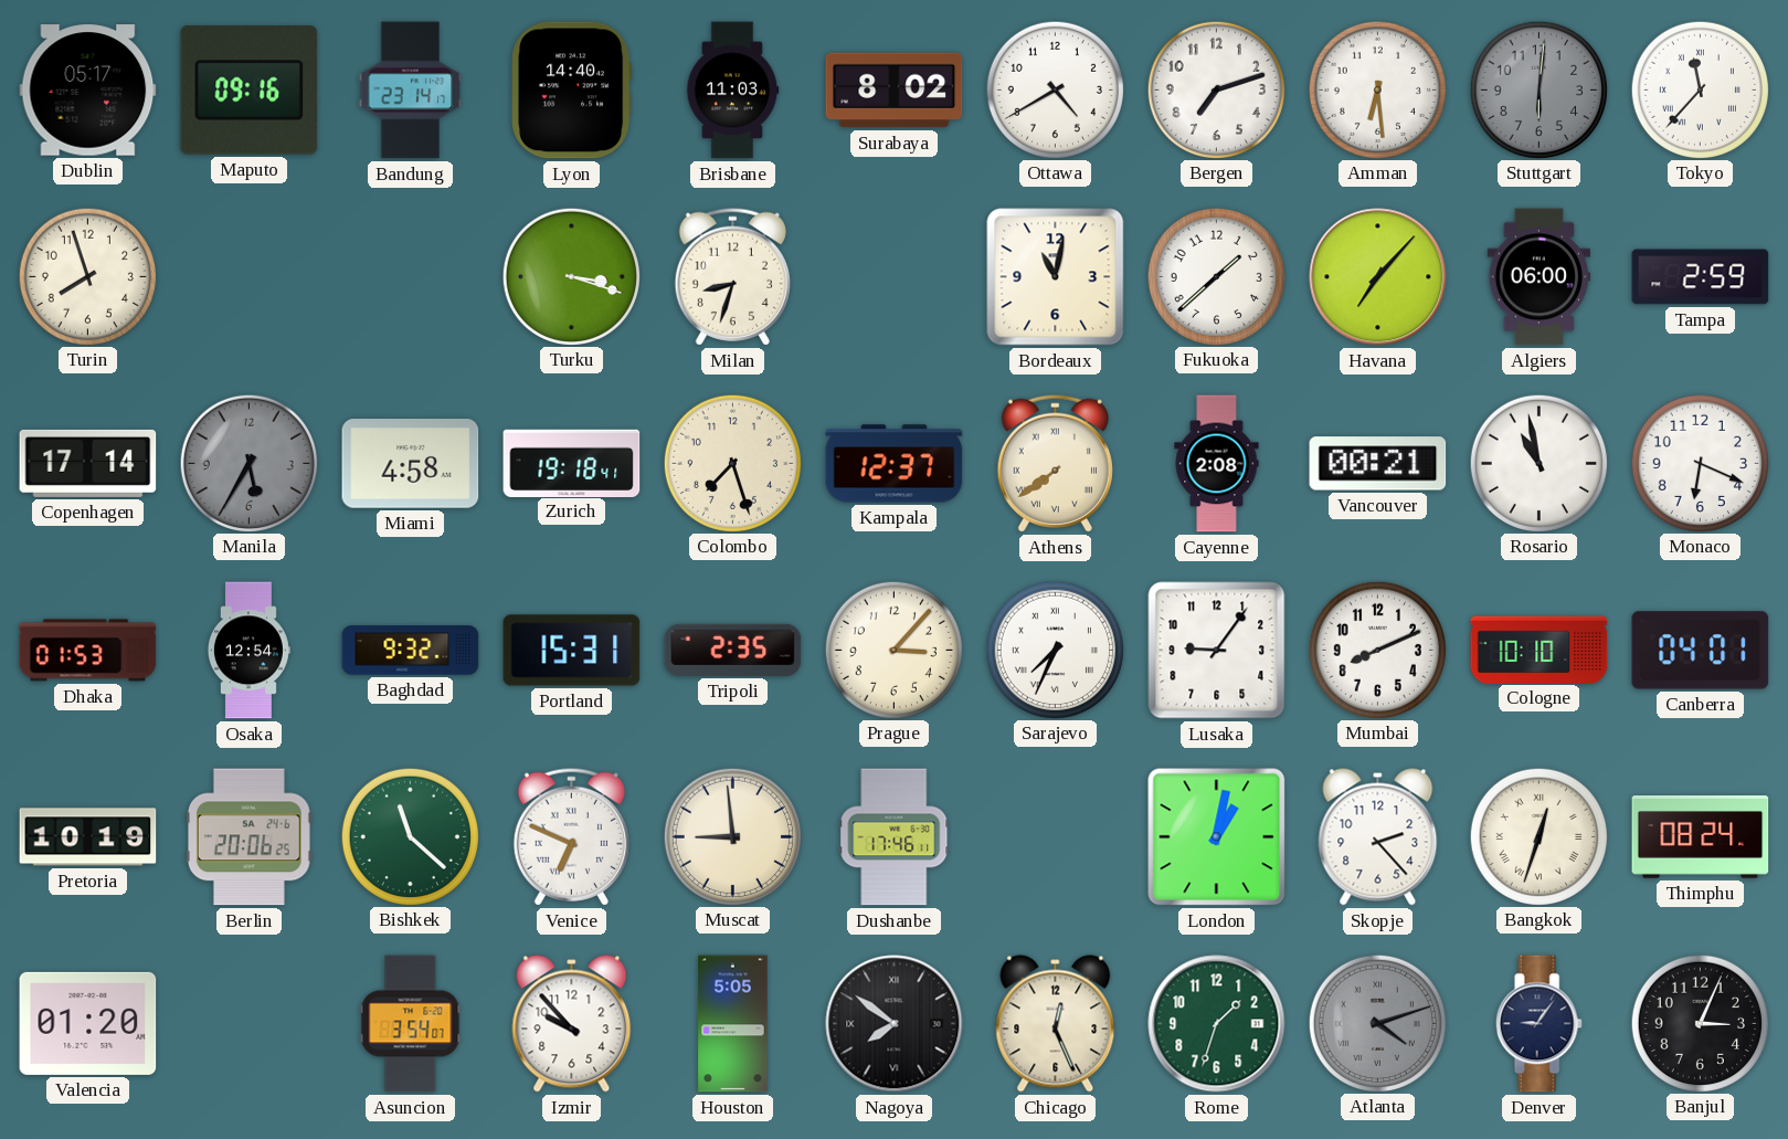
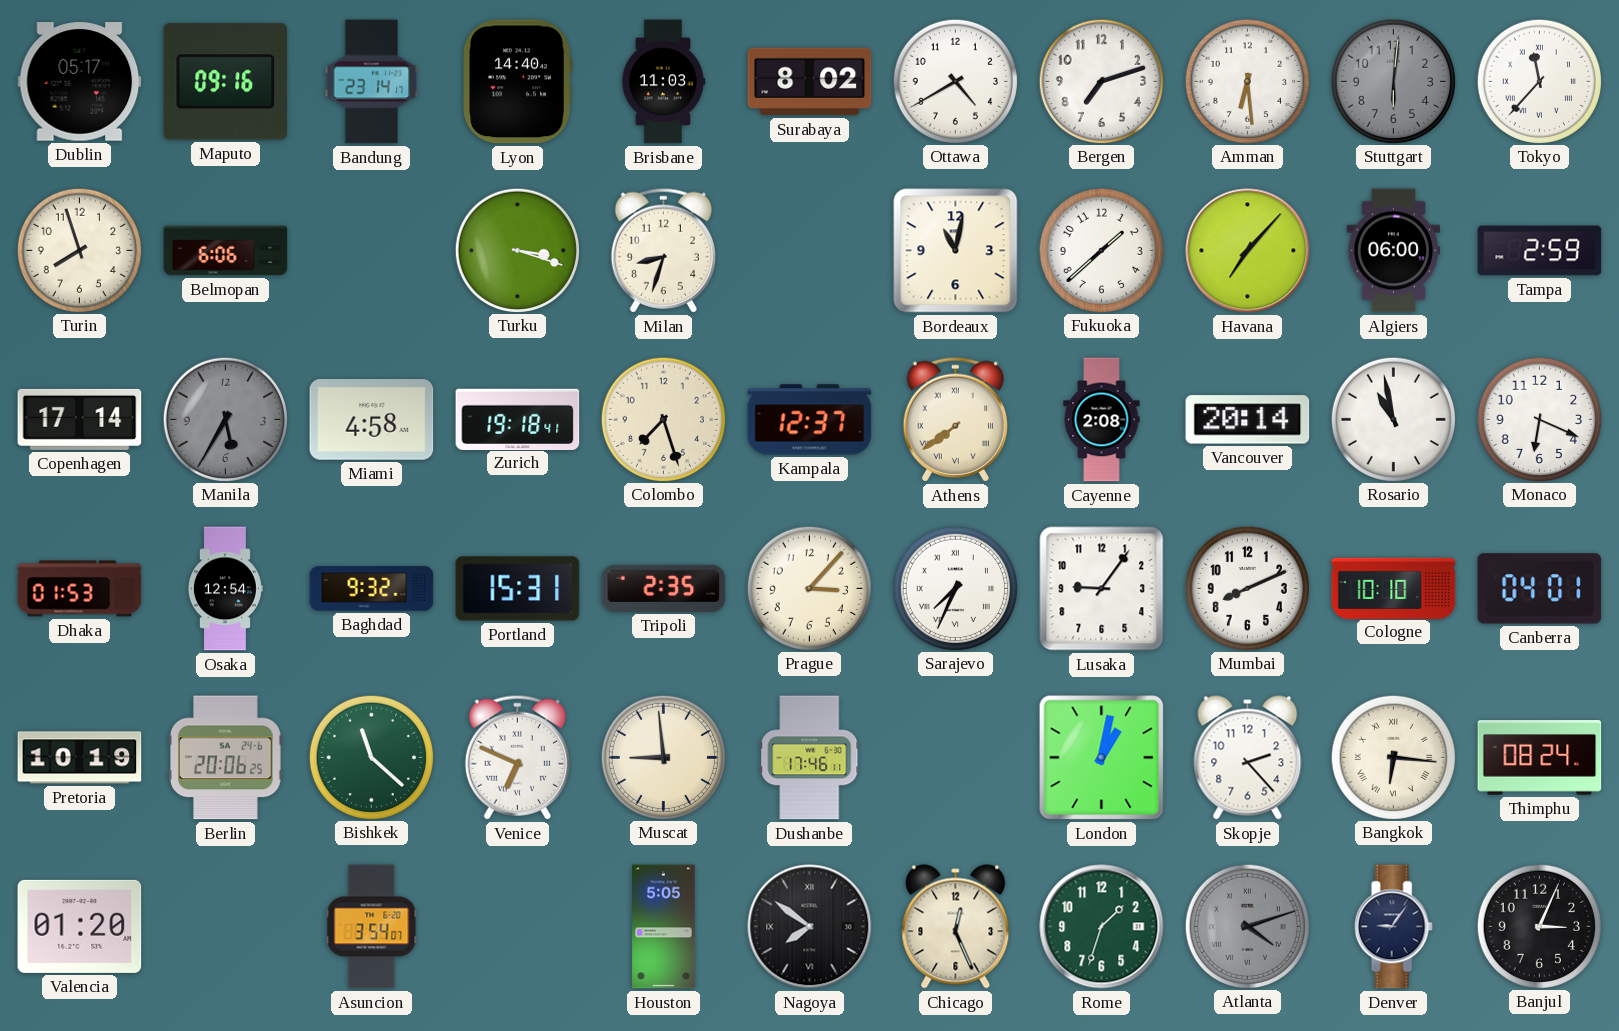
Belmopan: none -> 6:06 (226, 251)
Vancouver: 00:21 -> 20:14 (1248, 420)
Bangkok: 12:33 -> 6:16 (1393, 757)
Izmir: 9:53 -> none (572, 1024)
